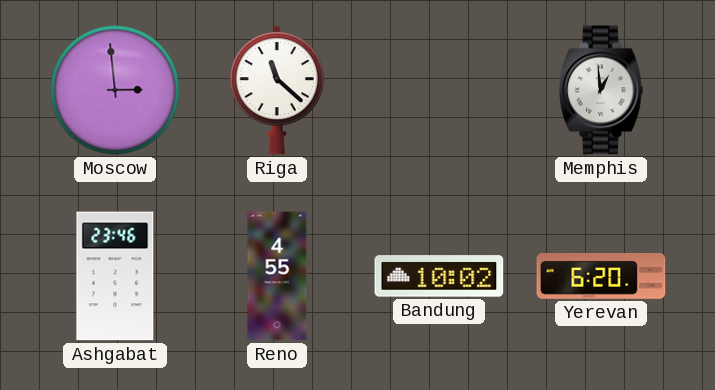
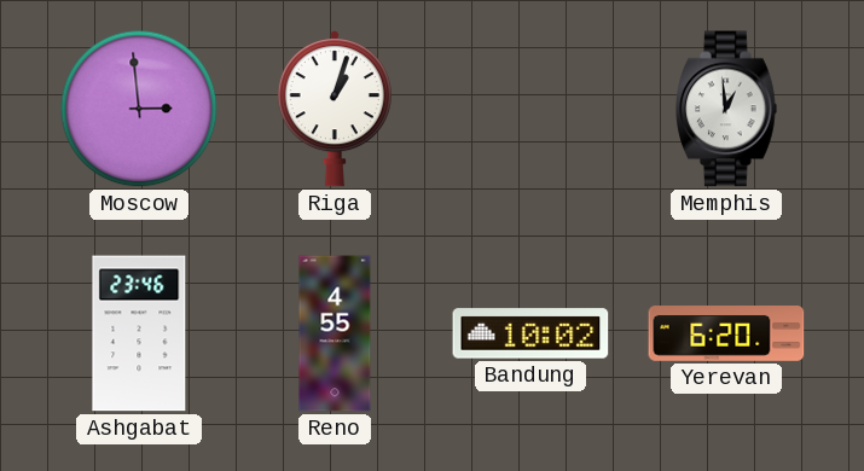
Riga: 11:22 -> 1:03 (335, 109)
